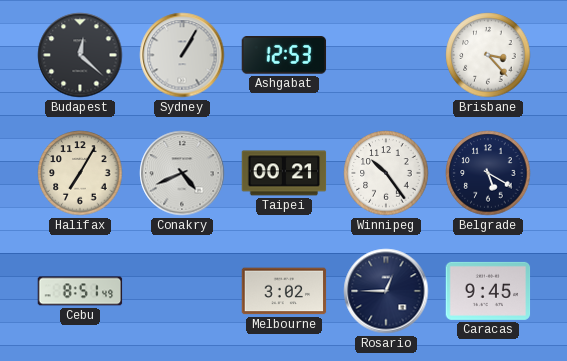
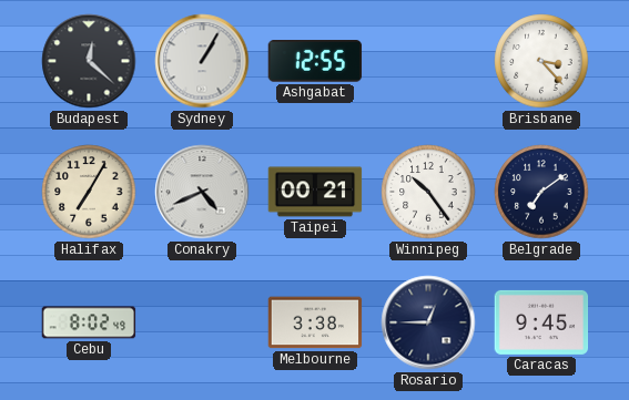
Ashgabat: 12:53 -> 12:55 (315, 61)
Belgrade: 5:20 -> 7:09 (541, 192)
Cebu: 8:51 -> 8:02 (89, 322)
Melbourne: 3:02 -> 3:38 (315, 322)
